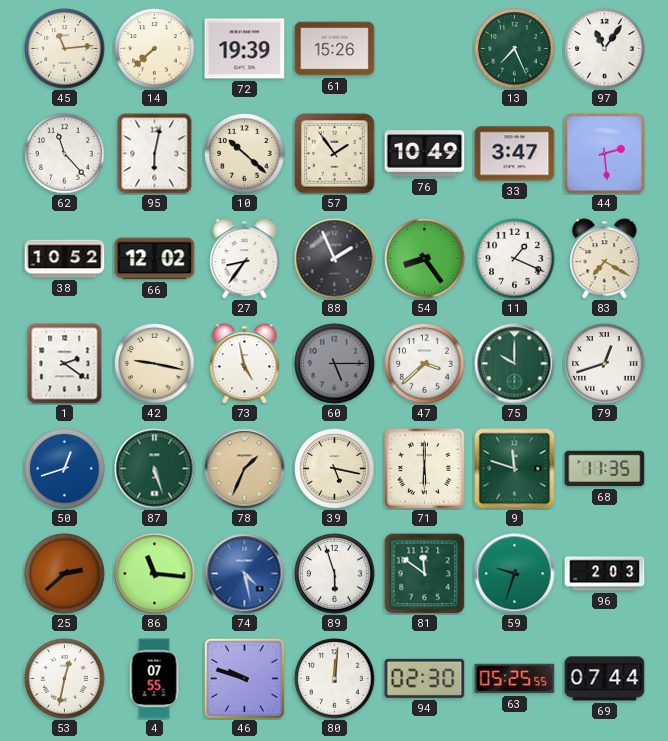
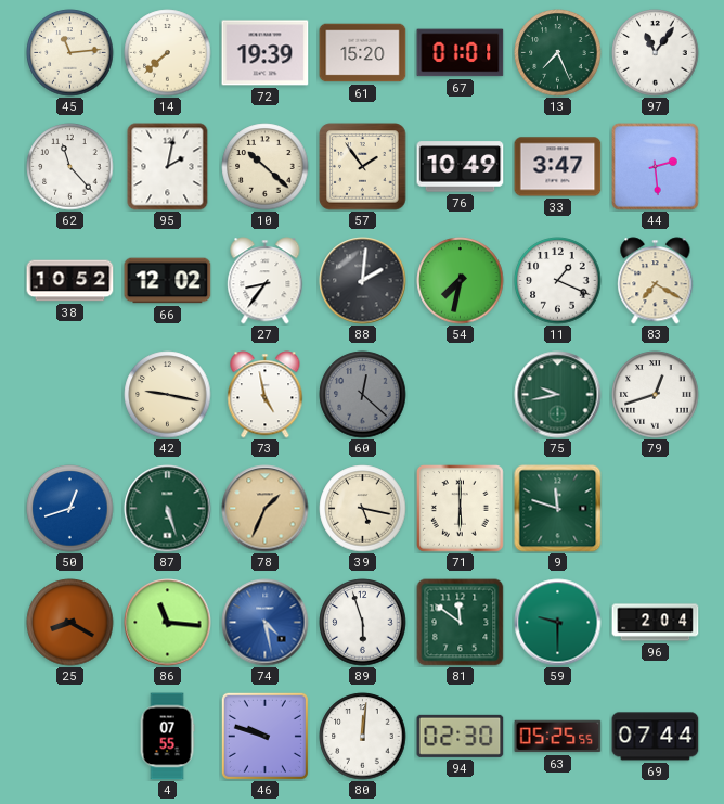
61: 15:26 -> 15:20 (363, 53)
67: none -> 01:01 (461, 53)
95: 6:02 -> 2:02 (168, 167)
88: 1:56 -> 2:01 (363, 281)
54: 8:24 -> 7:32 (461, 281)
1: 2:21 -> none (65, 364)
60: 5:15 -> 12:22 (363, 395)
47: 3:38 -> none (425, 364)
75: 10:00 -> 9:43 (558, 395)
68: 11:35 -> none (605, 469)
25: 2:38 -> 8:20 (70, 623)
59: 9:33 -> 9:30 (558, 623)
96: 2:03 -> 2:04 (656, 623)
53: 12:32 -> none (65, 679)
